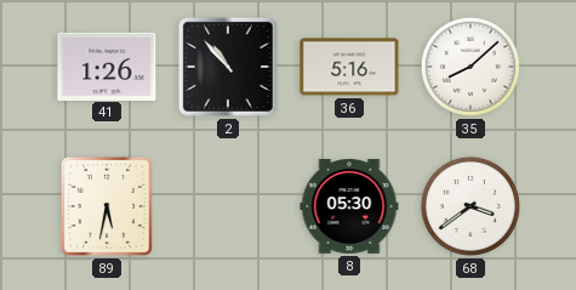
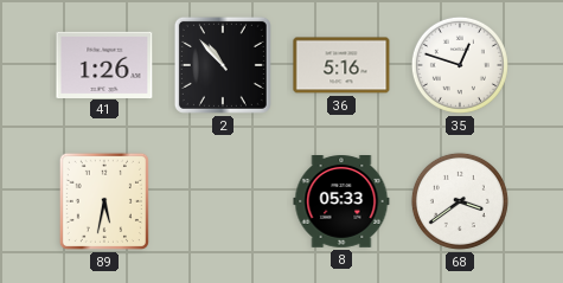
35: 8:08 -> 12:48 (460, 65)
8: 05:30 -> 05:33 (341, 202)
